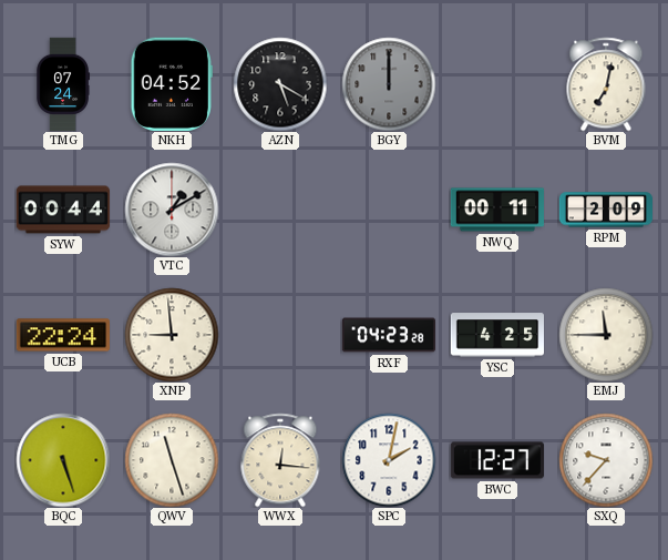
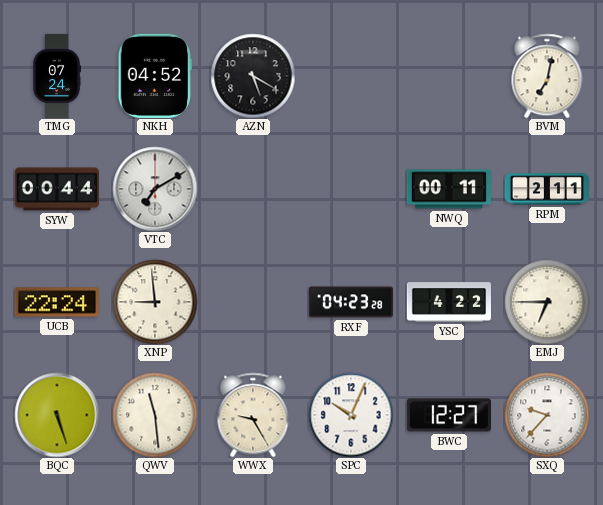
BGY: 12:00 -> none (389, 84)
VTC: 1:10 -> 7:10 (155, 189)
RPM: 2:09 -> 2:11 (546, 189)
YSC: 4:25 -> 4:22 (448, 302)
EMJ: 11:45 -> 6:45 (547, 302)
QWV: 11:27 -> 11:29 (155, 415)
WWX: 12:16 -> 9:25 (253, 415)
SPC: 2:02 -> 10:04 (351, 415)
